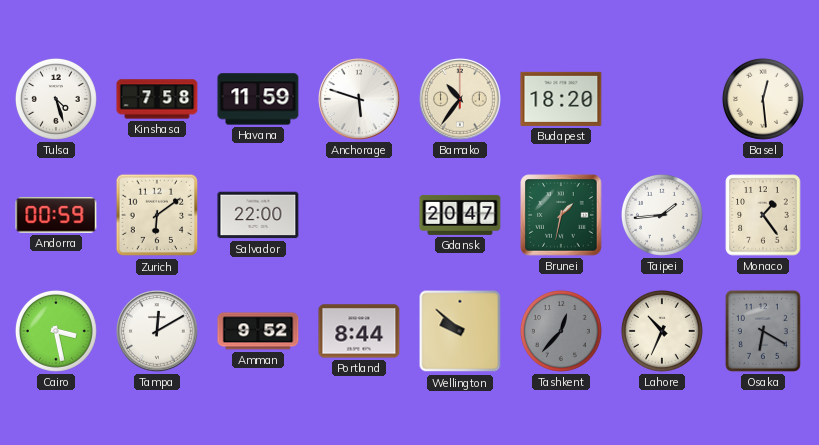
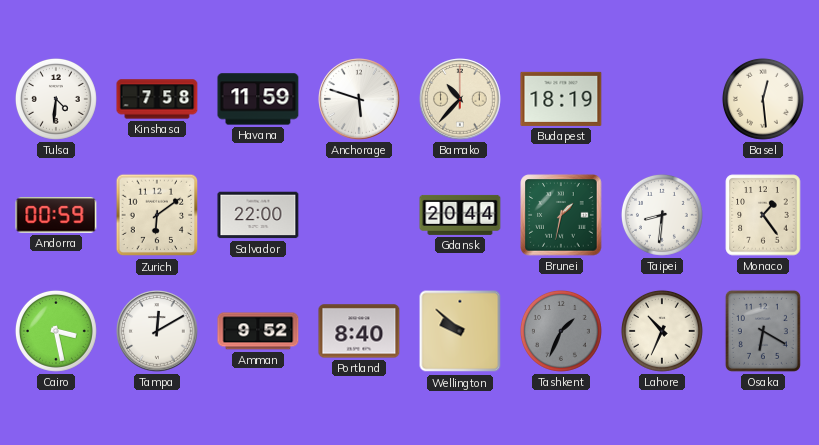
Tulsa: 4:27 -> 4:31 (56, 99)
Bamako: 10:36 -> 10:37 (460, 99)
Budapest: 18:20 -> 18:19 (561, 99)
Gdansk: 20:47 -> 20:44 (460, 215)
Taipei: 1:44 -> 8:31 (662, 215)
Portland: 8:44 -> 8:40 (359, 331)
Tashkent: 12:37 -> 1:34 (561, 331)
